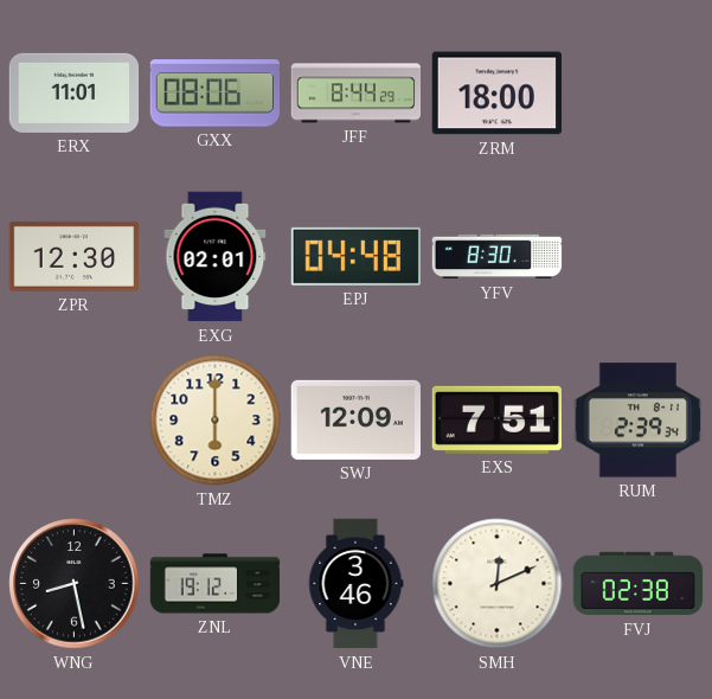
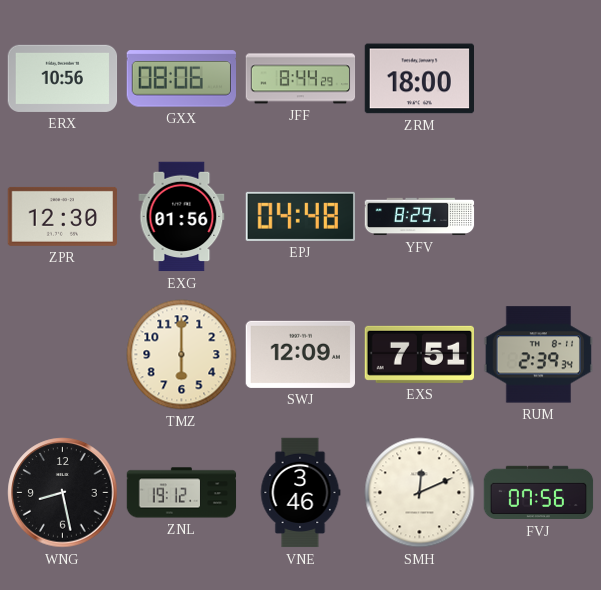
ERX: 11:01 -> 10:56 (63, 78)
EXG: 02:01 -> 01:56 (182, 217)
YFV: 8:30 -> 8:29 (420, 217)
FVJ: 02:38 -> 07:56 (539, 493)
